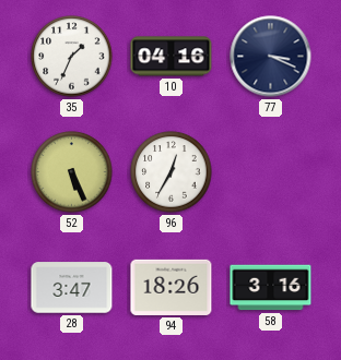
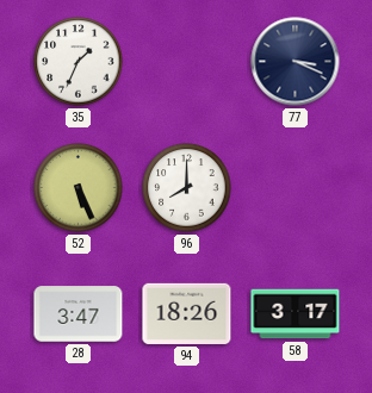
10: 04:16 -> none (172, 57)
96: 12:35 -> 8:00 (187, 188)
58: 3:16 -> 3:17 (296, 314)
